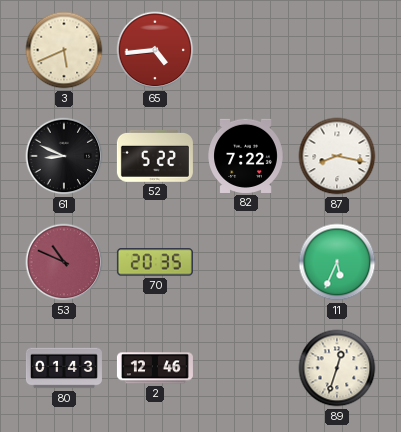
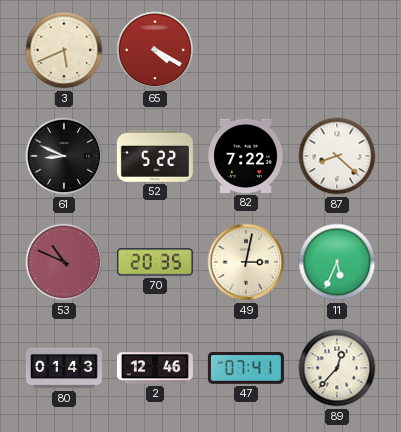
65: 4:44 -> 4:20 (155, 50)
87: 8:17 -> 8:22 (337, 156)
49: none -> 3:02 (246, 262)
47: none -> 07:41 (246, 368)
89: 12:33 -> 12:37 (337, 368)
